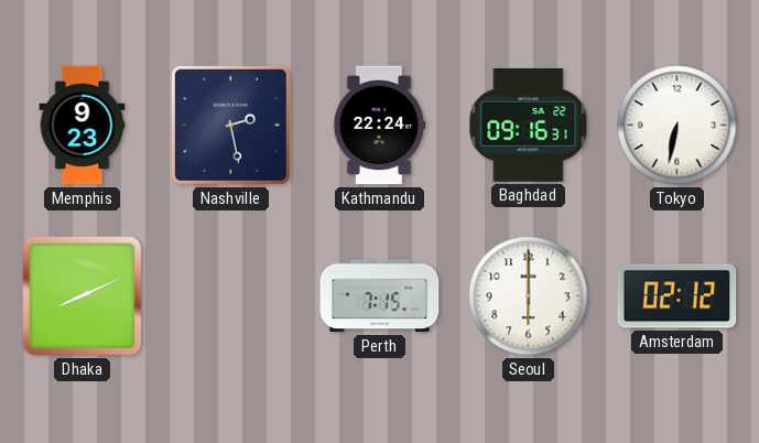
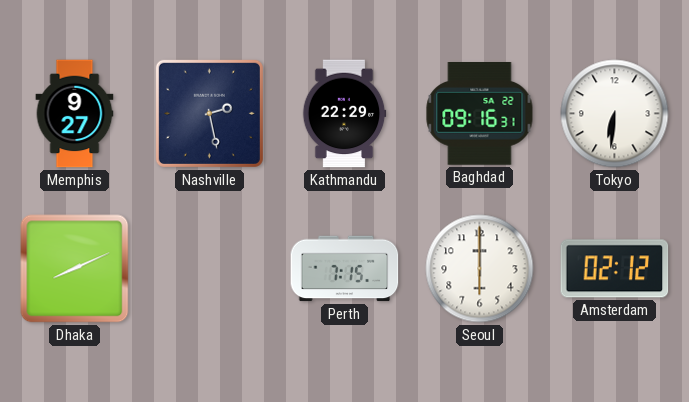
Memphis: 9:23 -> 9:27 (75, 114)
Kathmandu: 22:24 -> 22:29 (344, 114)
Tokyo: 6:32 -> 6:31 (615, 114)
